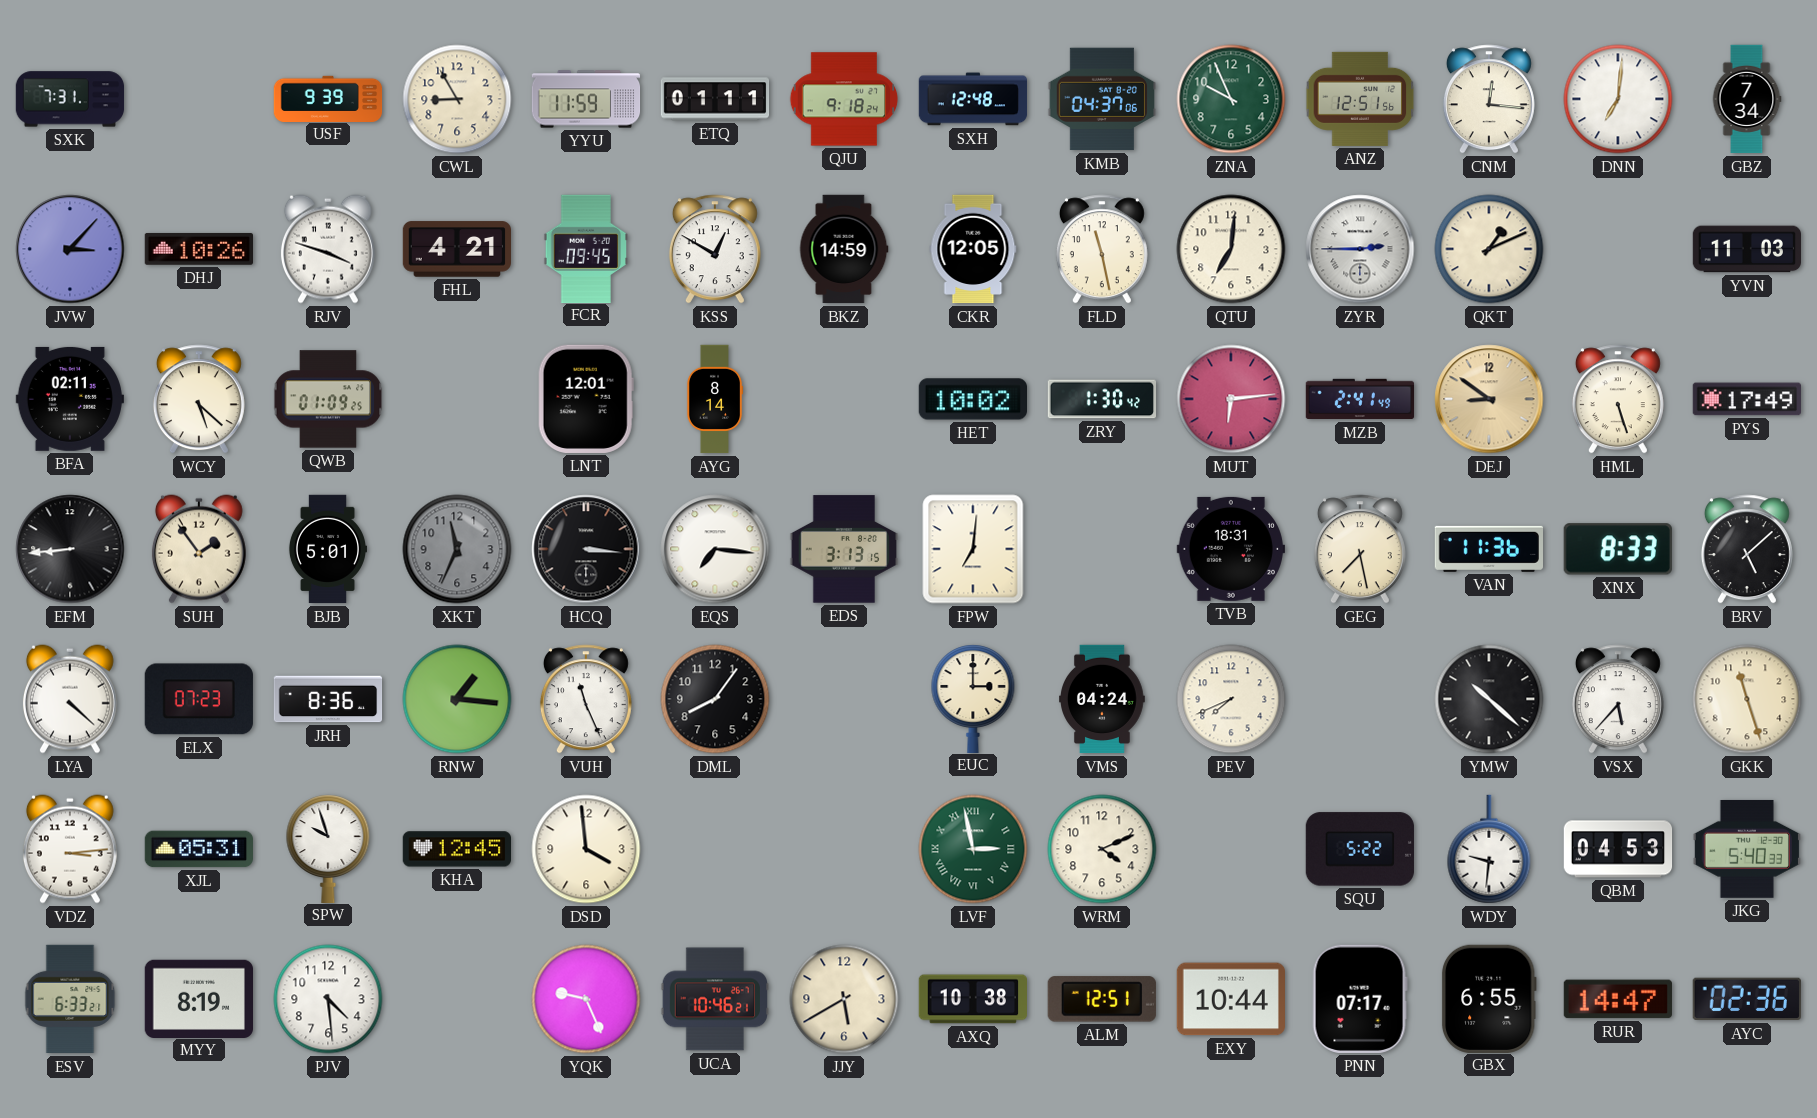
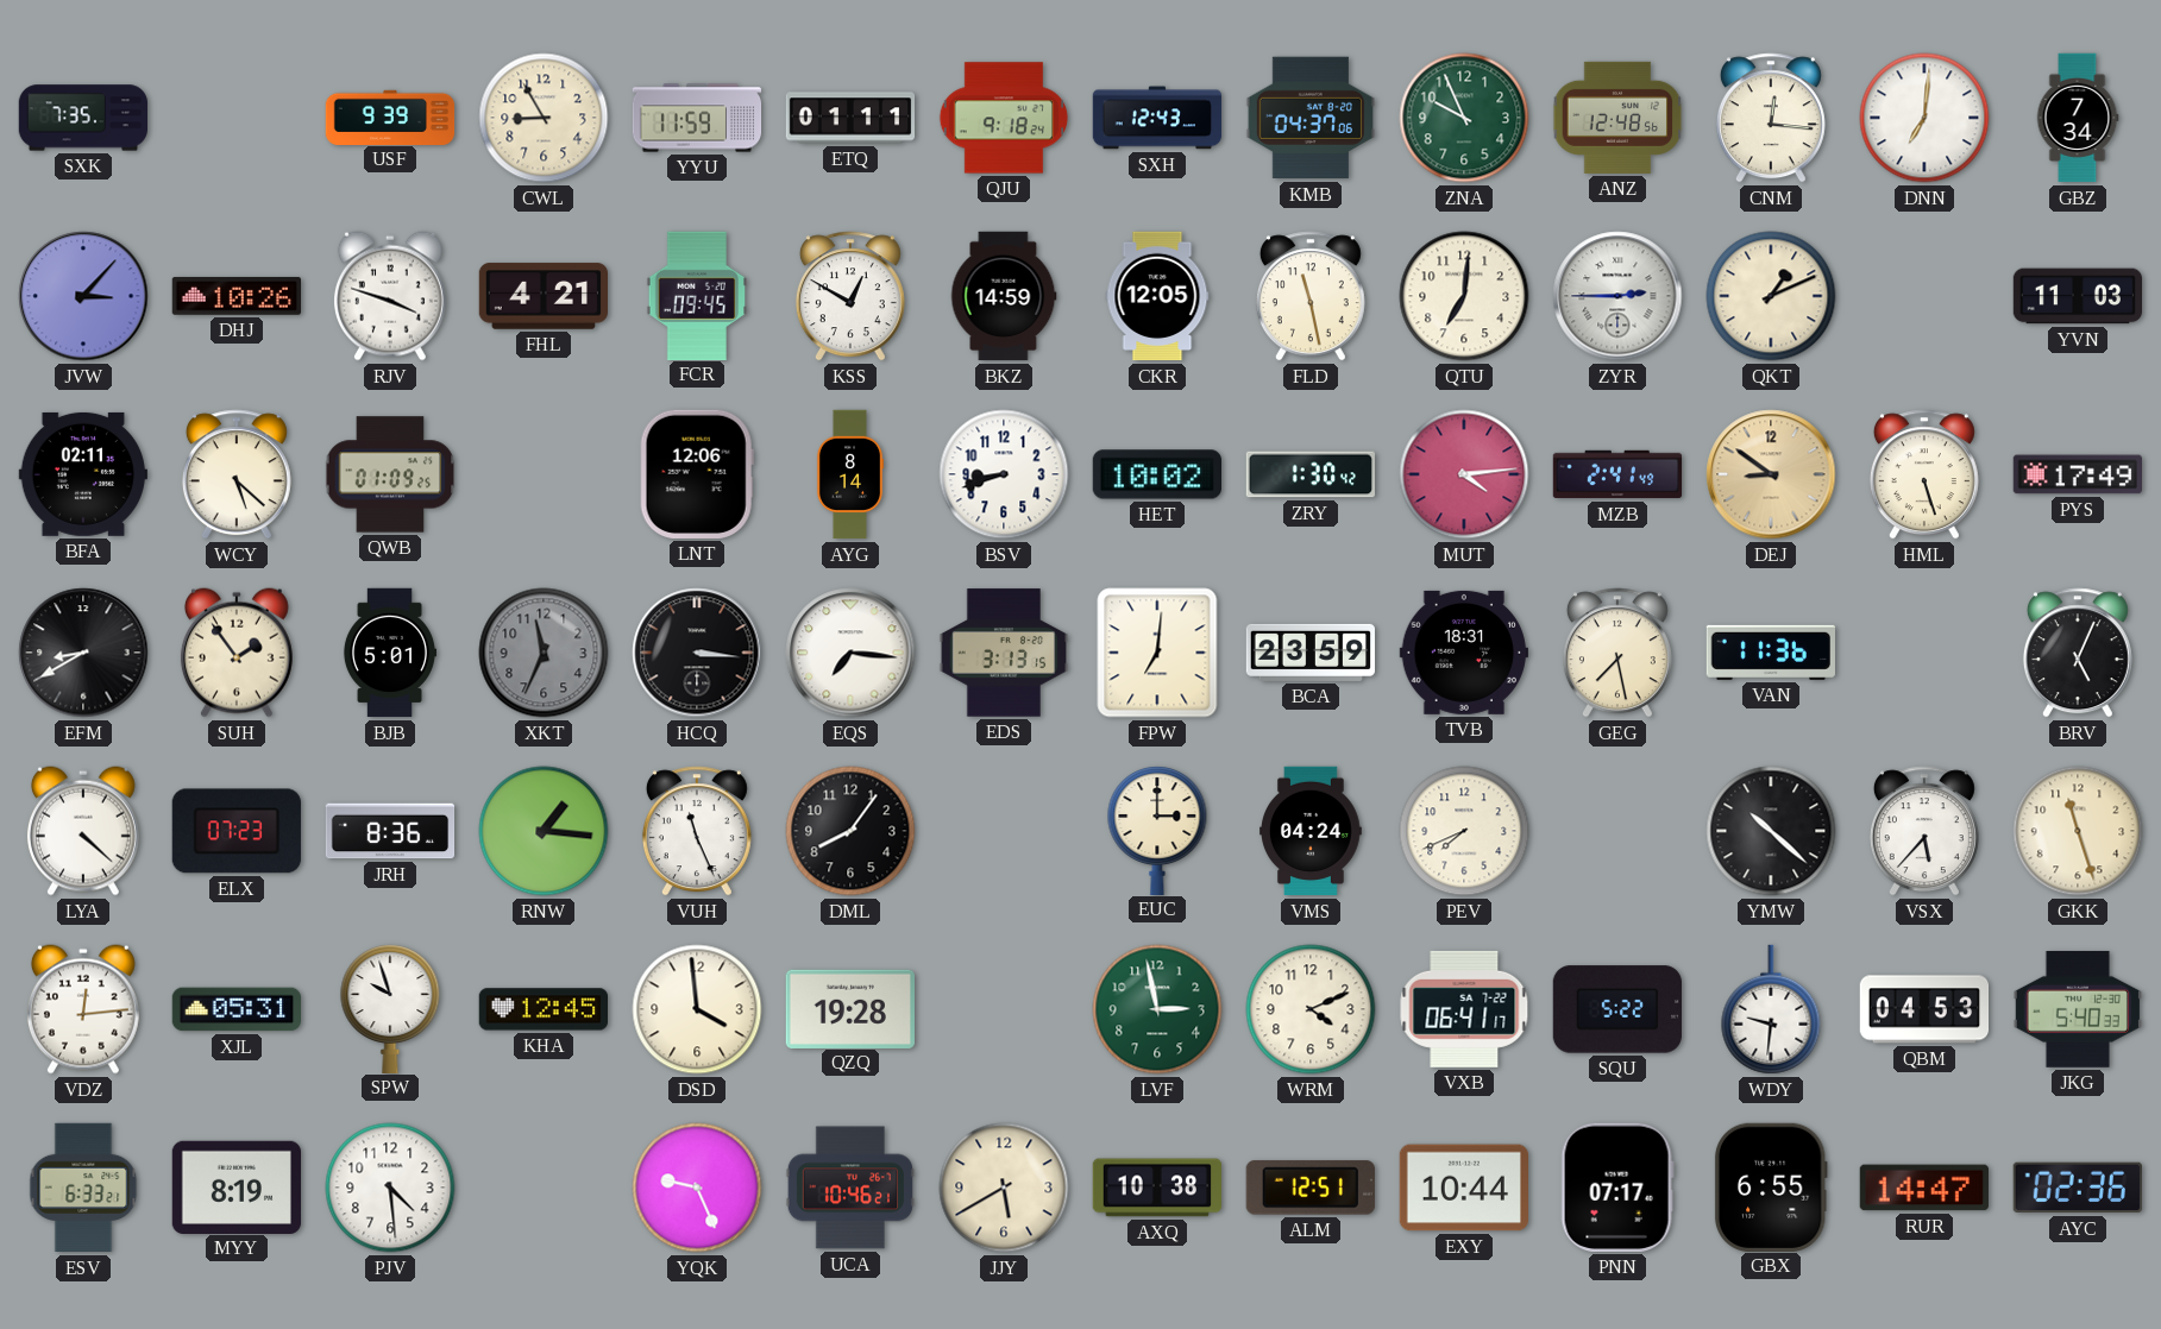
SXK: 7:31 -> 7:35 (83, 118)
SXH: 12:48 -> 12:43 (1157, 118)
ANZ: 12:51 -> 12:48 (1617, 118)
LNT: 12:01 -> 12:06 (697, 474)
BSV: none -> 8:42 (1004, 474)
MUT: 6:14 -> 4:14 (1464, 474)
EFM: 8:44 -> 8:40 (83, 653)
BCA: none -> 23:59 (1309, 653)
XNX: 8:33 -> none (1618, 549)
BRV: 5:08 -> 5:04 (2078, 653)
VDZ: 3:14 -> 12:14 (83, 1009)
QZQ: none -> 19:28 (849, 1008)
LVF numerals: Roman -> Arabic (1157, 1009)
VXB: none -> 06:41 (1464, 1009)
